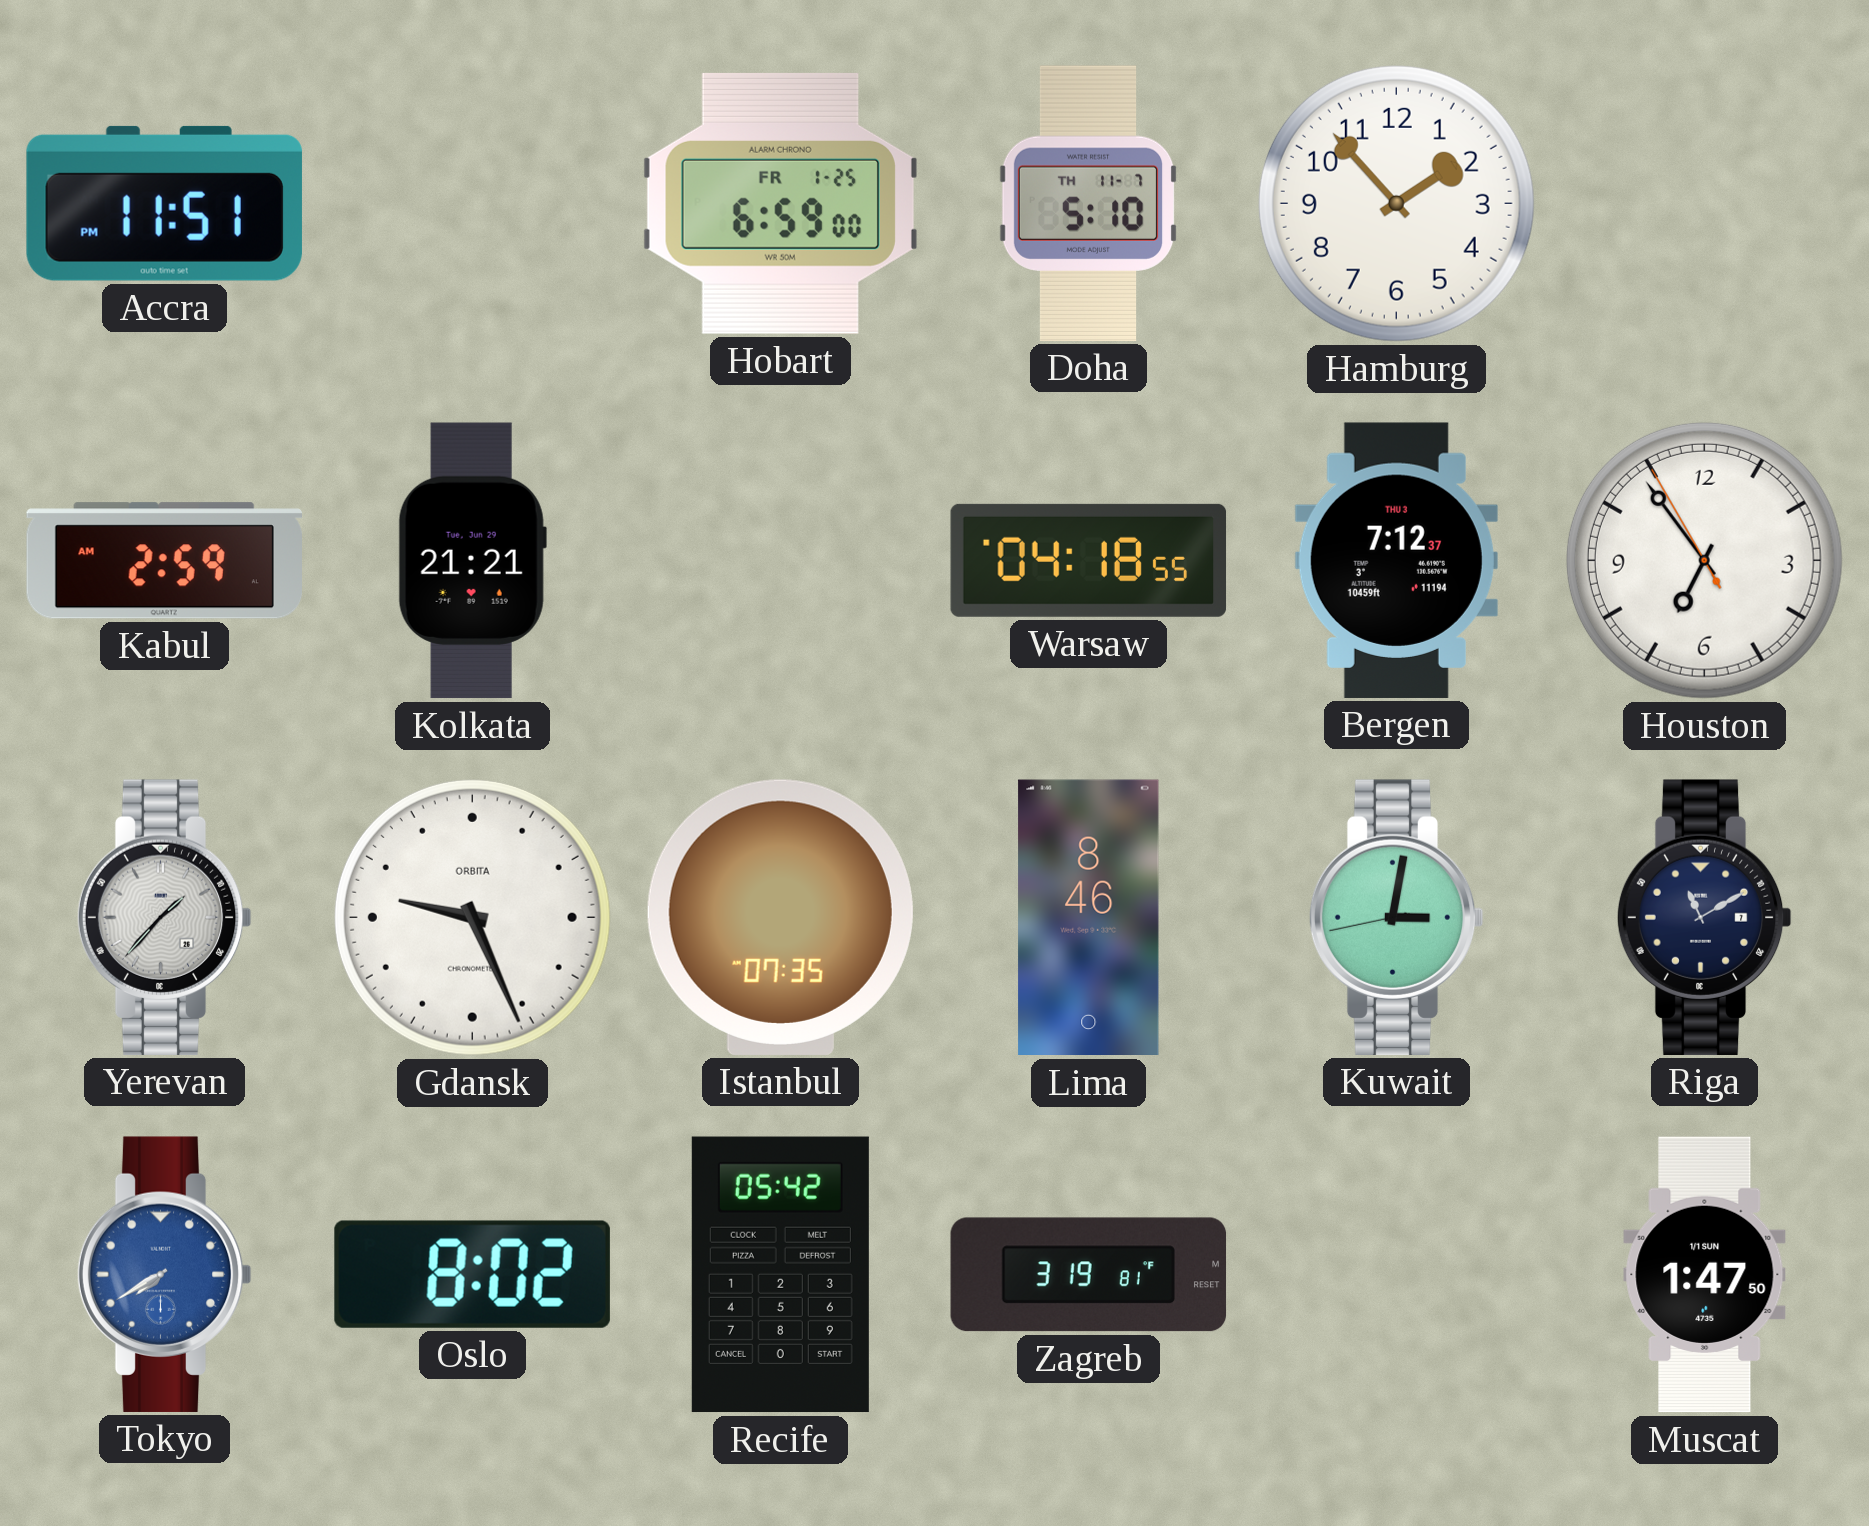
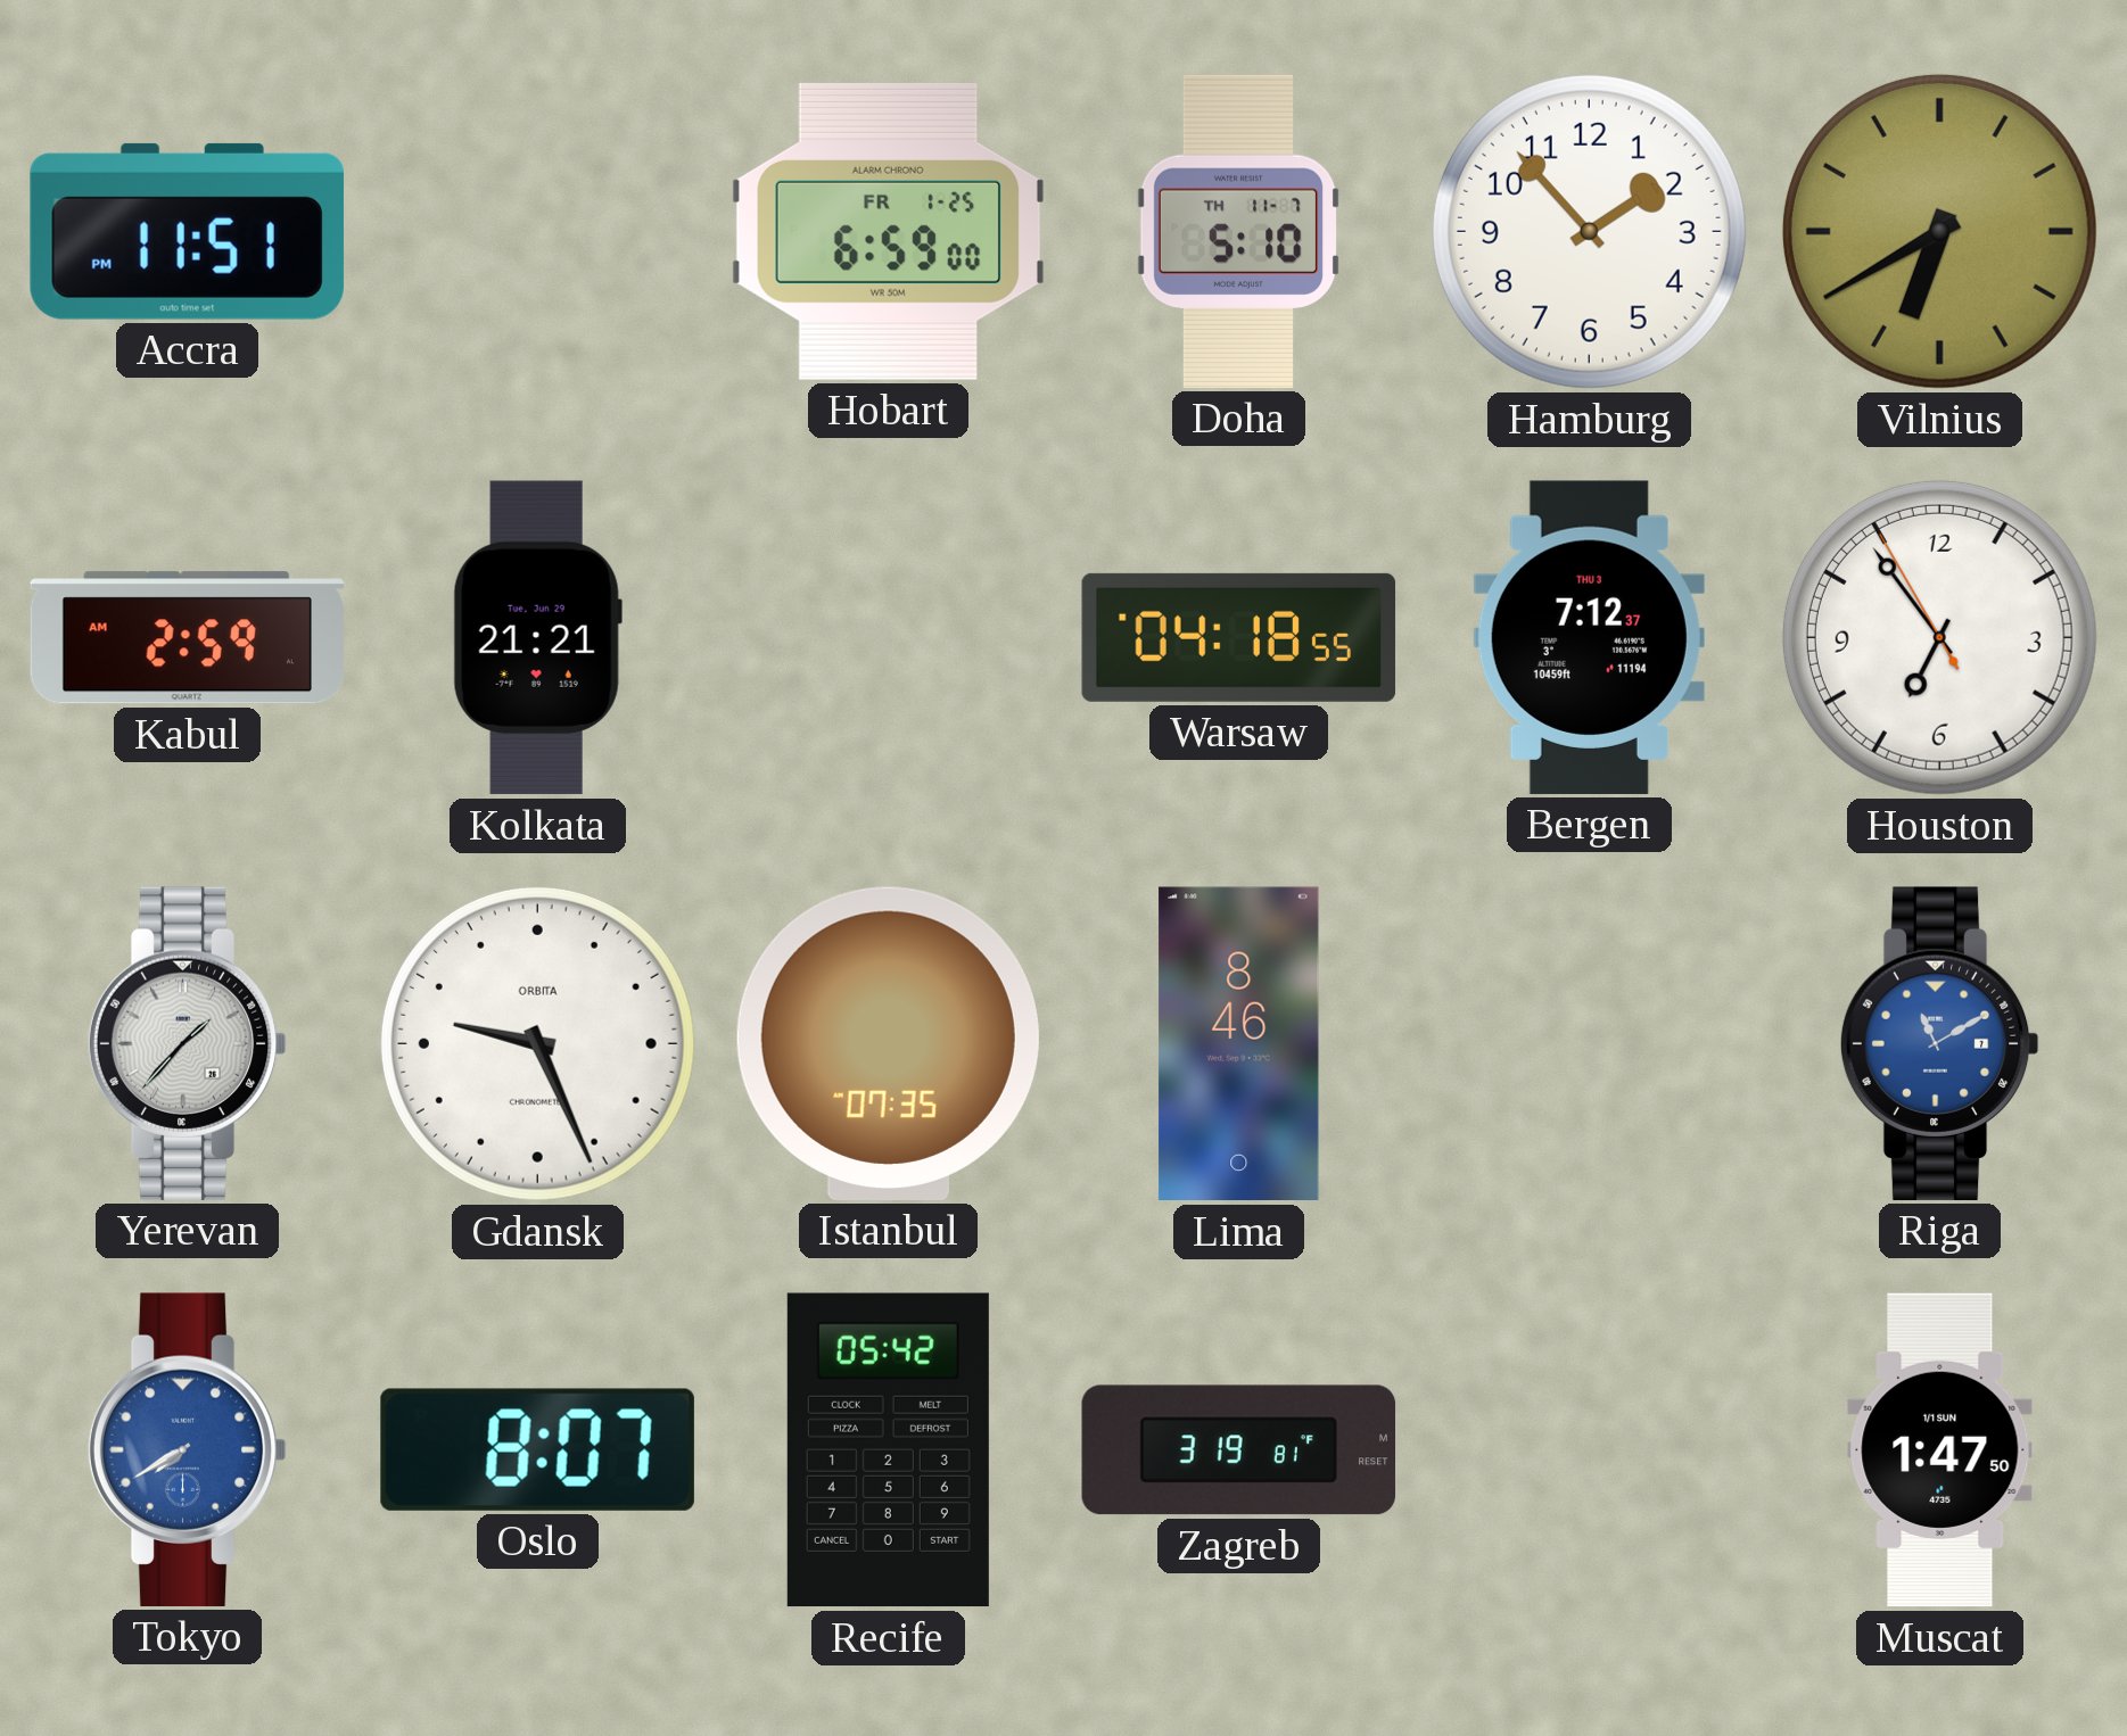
Vilnius: none -> 6:40 (1939, 231)
Kuwait: 3:01 -> none (1396, 917)
Riga dial: navy -> blue (1939, 1043)
Oslo: 8:02 -> 8:07 (537, 1449)
